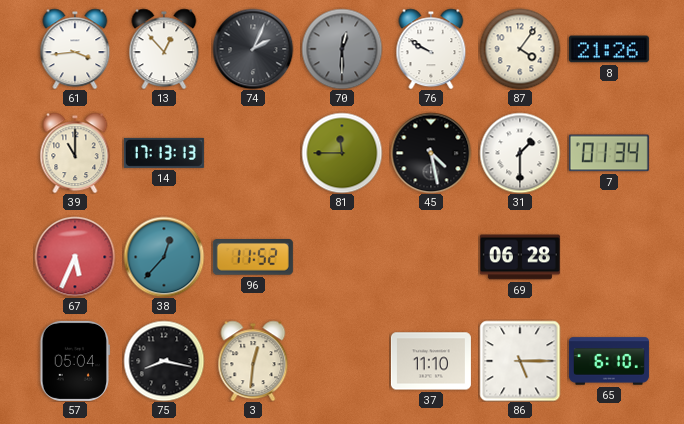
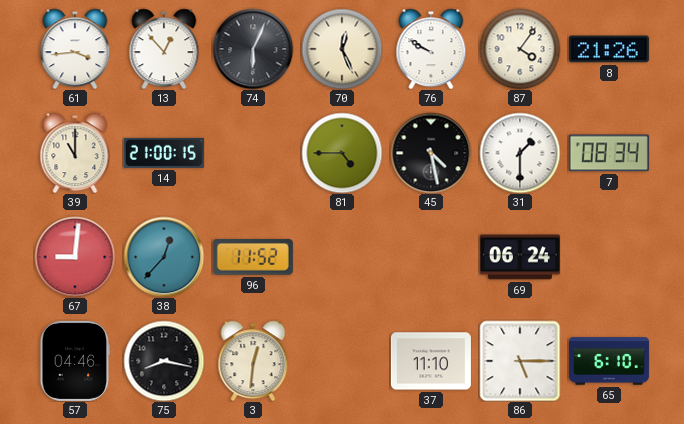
74: 2:04 -> 6:04 (253, 49)
70: 12:30 -> 12:26 (342, 49)
70 dial: grey -> cream (342, 49)
14: 17:13 -> 21:00 (164, 153)
81: 11:45 -> 4:45 (342, 153)
7: 01:34 -> 08:34 (609, 153)
67: 5:34 -> 9:01 (75, 257)
69: 06:28 -> 06:24 (520, 257)
57: 05:04 -> 04:46 (75, 361)
